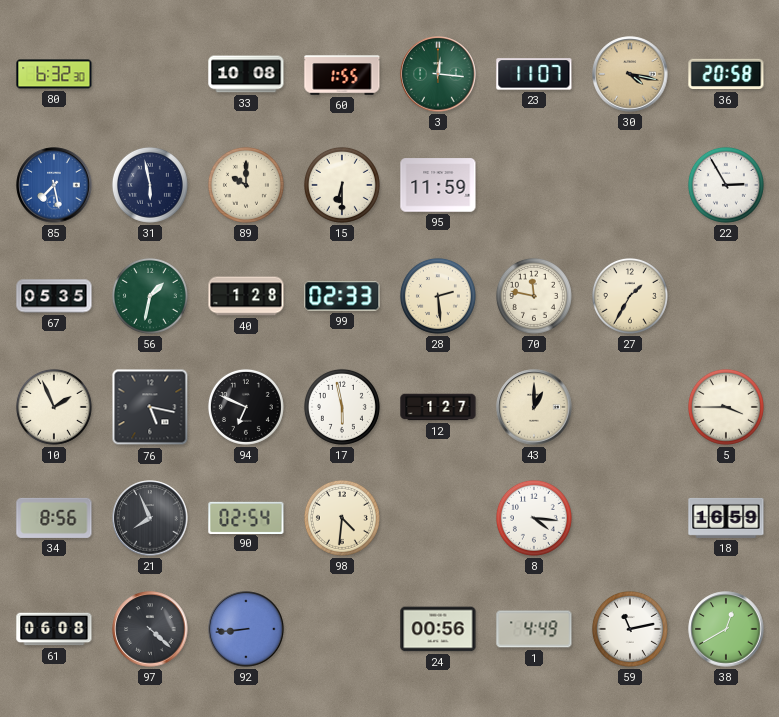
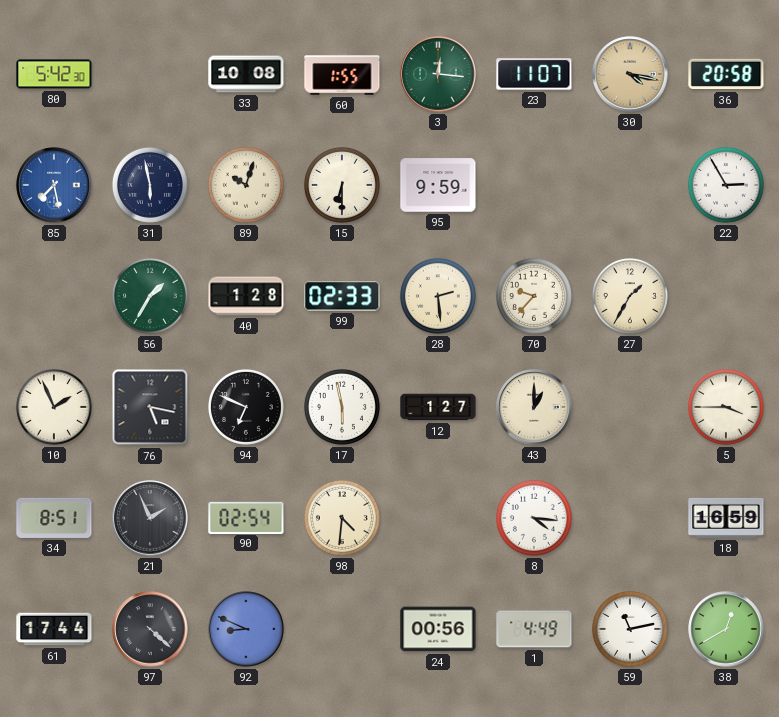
80: 6:32 -> 5:42 (54, 74)
89: 10:00 -> 10:03 (246, 185)
95: 11:59 -> 9:59 (438, 185)
67: 05:35 -> none (54, 296)
56: 1:32 -> 1:35 (150, 296)
70: 11:47 -> 9:37 (534, 296)
34: 8:56 -> 8:51 (54, 518)
21: 7:56 -> 1:56 (150, 518)
61: 06:08 -> 17:44 (54, 629)
92: 8:44 -> 8:49 (246, 629)
